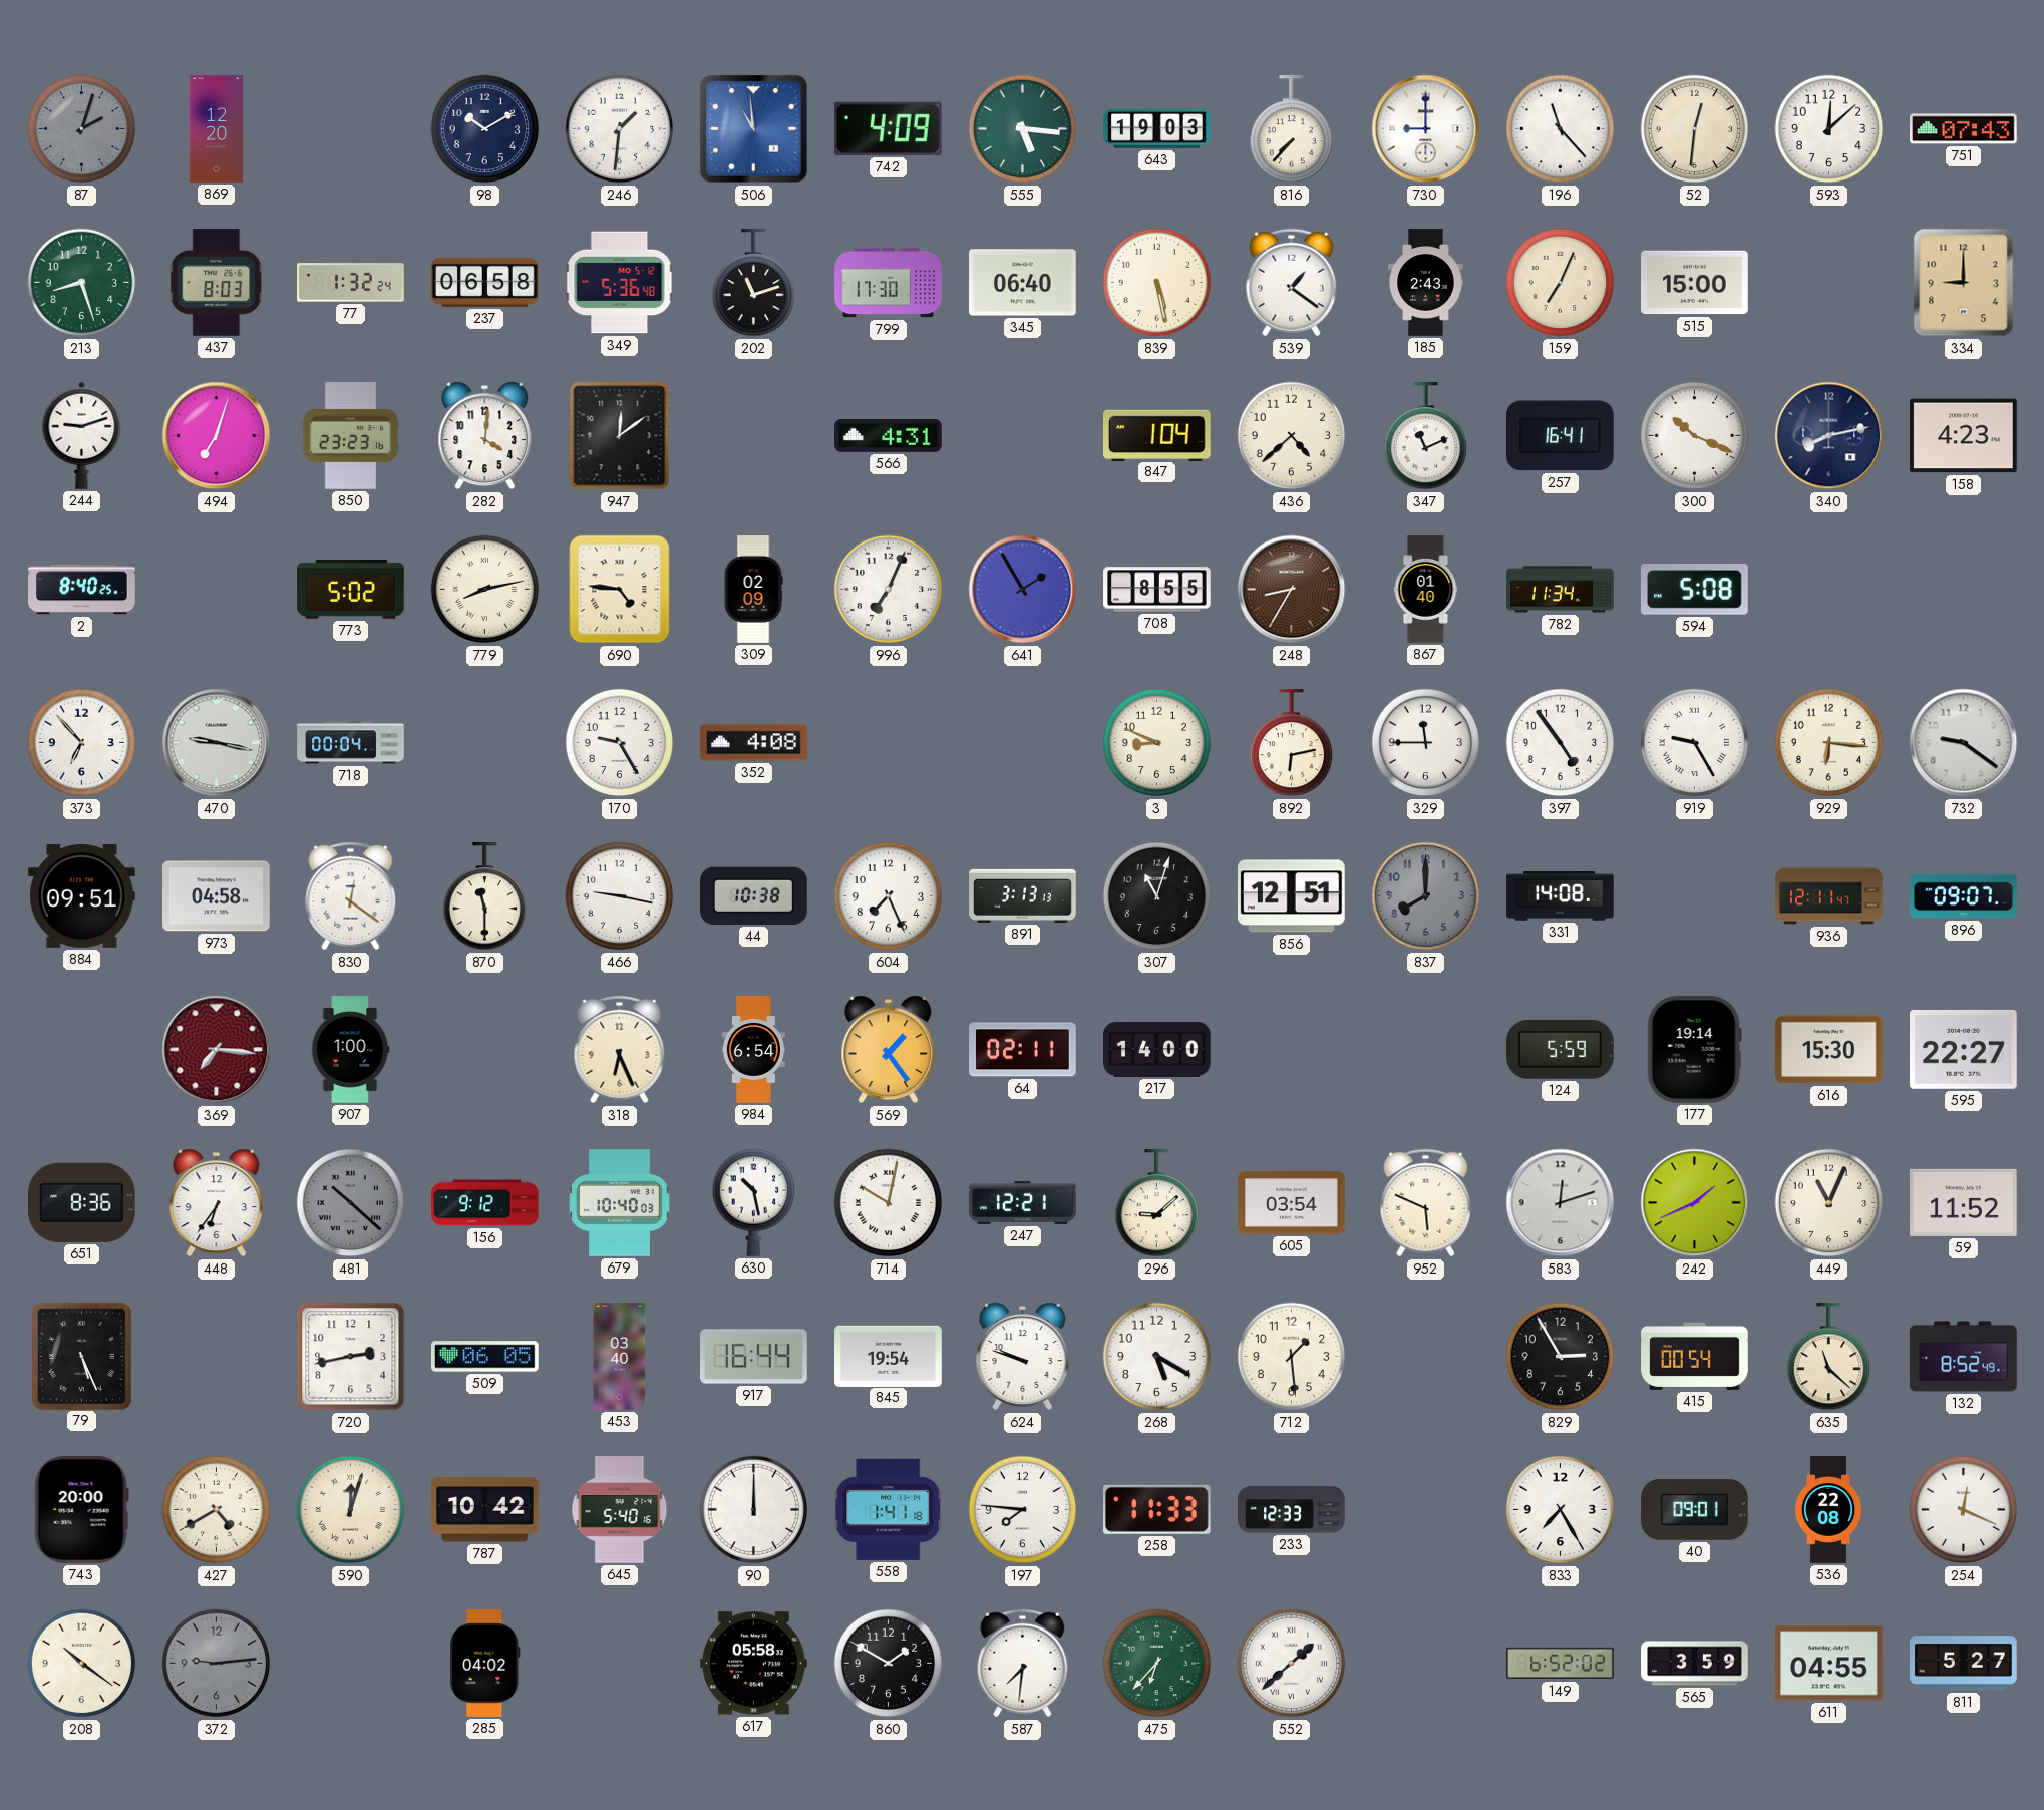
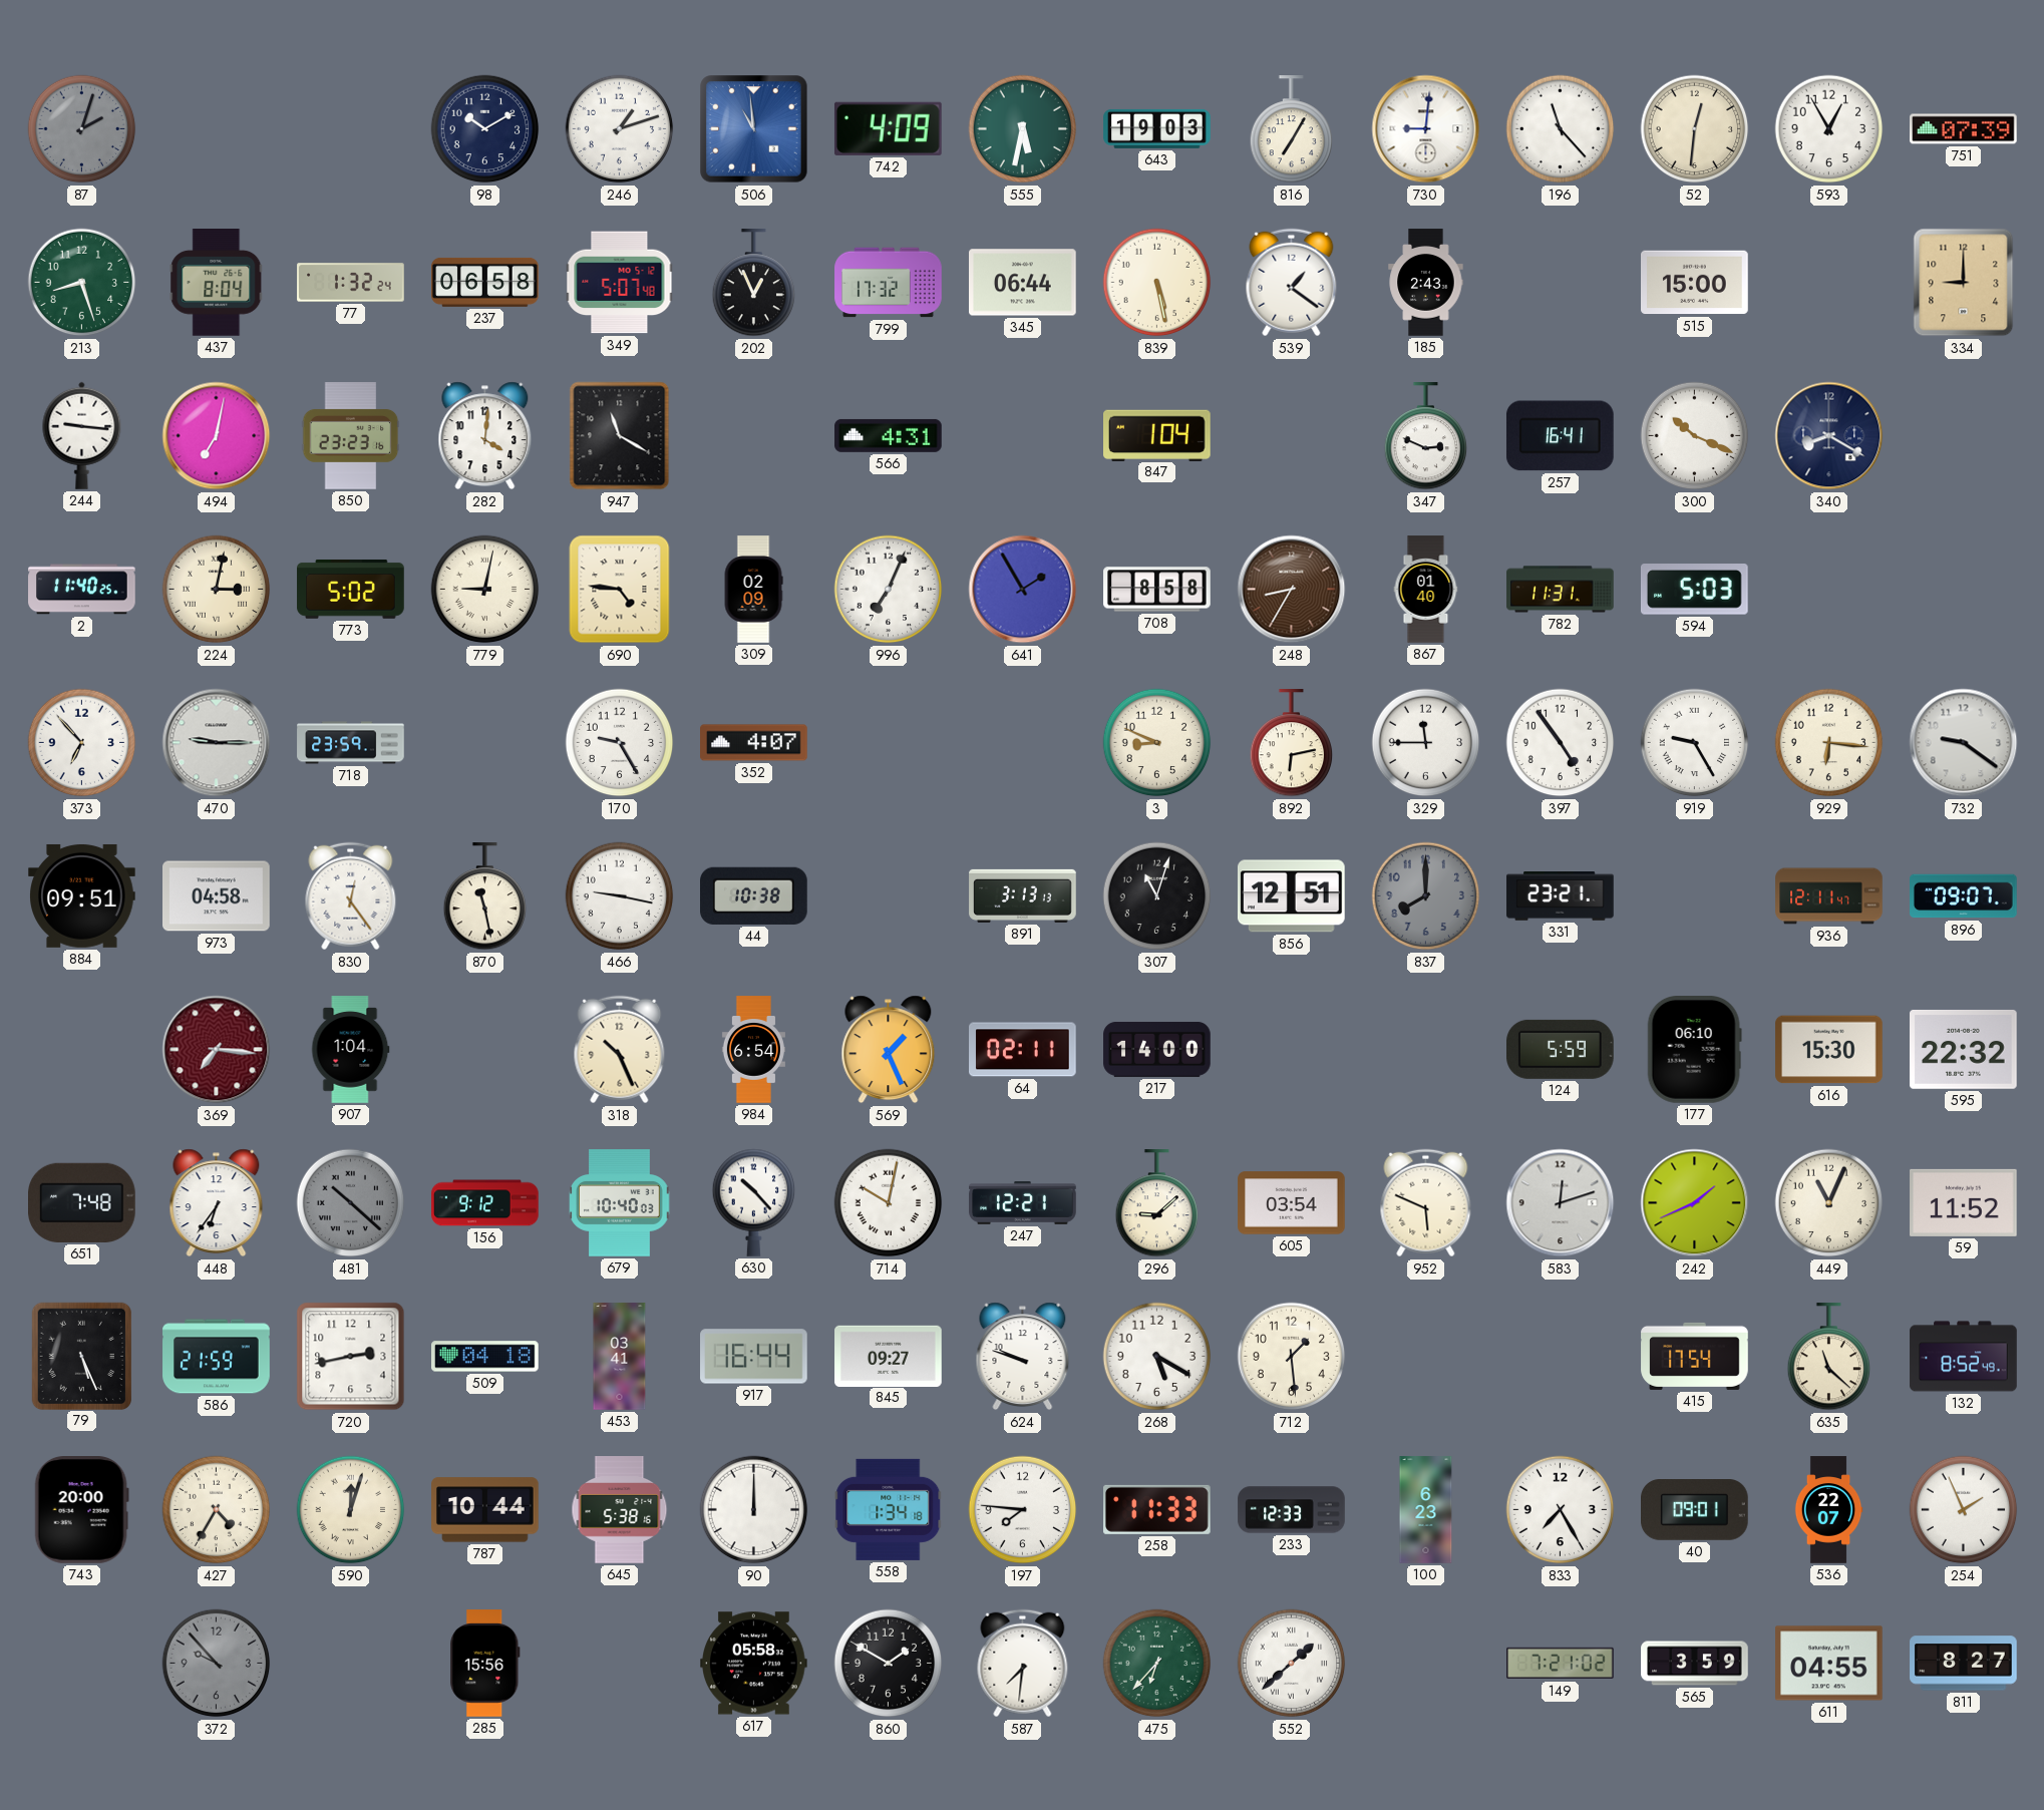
869: 12:20 -> none (217, 129)
246: 1:31 -> 1:12 (620, 129)
555: 5:16 -> 5:32 (1023, 129)
816: 7:37 -> 7:05 (1292, 129)
730: 9:00 -> 9:01 (1426, 129)
593: 12:08 -> 12:55 (1829, 129)
751: 07:43 -> 07:39 (1964, 129)
437: 8:03 -> 8:04 (217, 283)
349: 5:36 -> 5:07 (620, 283)
202: 11:12 -> 12:56 (754, 283)
799: 17:30 -> 17:32 (889, 283)
345: 06:40 -> 06:44 (1023, 283)
159: 7:04 -> none (1561, 283)
244: 9:12 -> 9:16 (82, 435)
494: 7:03 -> 7:02 (217, 436)
947: 12:09 -> 11:20 (620, 436)
436: 4:38 -> none (1292, 436)
347: 11:11 -> 2:49 (1426, 436)
340: 8:13 -> 8:20 (1829, 436)
158: 4:23 -> none (1964, 436)
2: 8:40 -> 11:40 (82, 590)
224: none -> 3:02 (217, 590)
779: 8:13 -> 9:02 (485, 590)
708: 8:55 -> 8:58 (1157, 590)
782: 11:34 -> 11:31 (1561, 590)
594: 5:08 -> 5:03 (1694, 590)
470: 9:17 -> 9:15 (217, 743)
718: 00:04 -> 23:59 (351, 743)
352: 4:08 -> 4:07 (754, 743)
830: 12:21 -> 12:24 (351, 896)
870: 11:30 -> 11:28 (485, 896)
604: 7:26 -> none (889, 896)
331: 14:08 -> 23:21 (1561, 896)
907: 1:00 -> 1:04 (350, 1050)
318: 6:26 -> 10:26 (620, 1050)
569: 1:24 -> 1:26 (889, 1050)
177: 19:14 -> 06:10 (1694, 1050)
595: 22:27 -> 22:32 (1964, 1049)
651: 8:36 -> 7:48 (82, 1202)
630: 10:28 -> 10:23 (754, 1202)
586: none -> 21:59 (217, 1357)
509: 06:05 -> 04:18 (485, 1357)
453: 03:40 -> 03:41 (620, 1357)
845: 19:54 -> 09:27 (889, 1356)
829: 2:55 -> none (1561, 1357)
415: 00:54 -> 17:54 (1695, 1356)
427: 4:40 -> 4:35 (217, 1510)
787: 10:42 -> 10:44 (485, 1510)
645: 5:40 -> 5:38 (620, 1510)
558: 1:41 -> 1:34 (889, 1509)
100: none -> 6:23 (1426, 1510)
536: 22:08 -> 22:07 (1828, 1510)
254: 12:19 -> 1:56 (1964, 1510)
208: 10:21 -> none (82, 1664)
372: 9:14 -> 9:53 (217, 1664)
285: 04:02 -> 15:56 (485, 1664)
149: 6:52 -> 7:21 (1561, 1664)
811: 5:27 -> 8:27 (1964, 1664)
